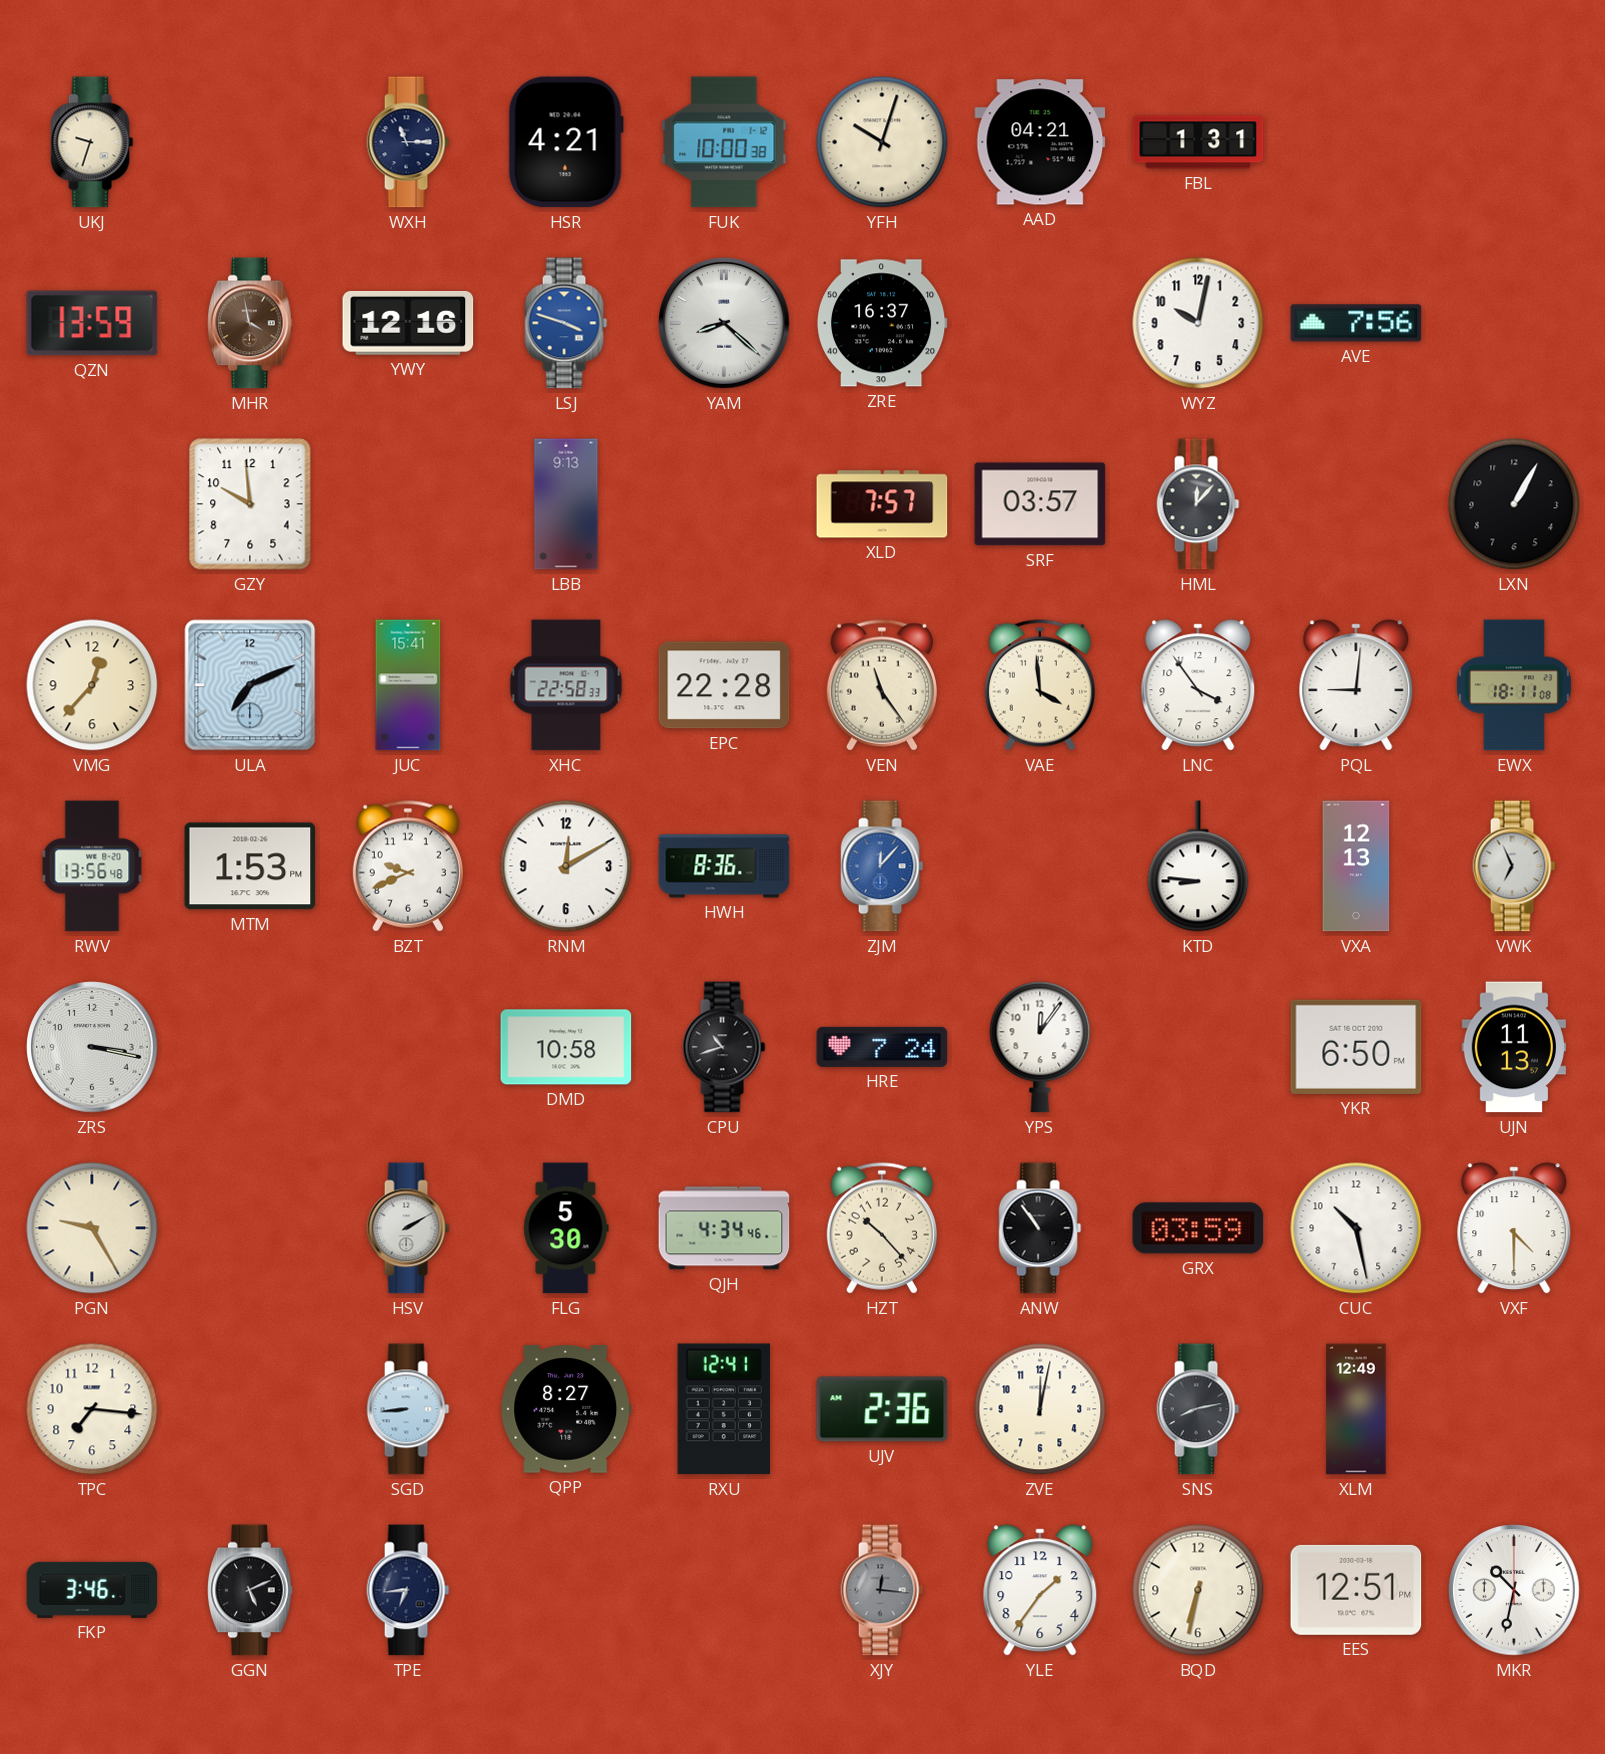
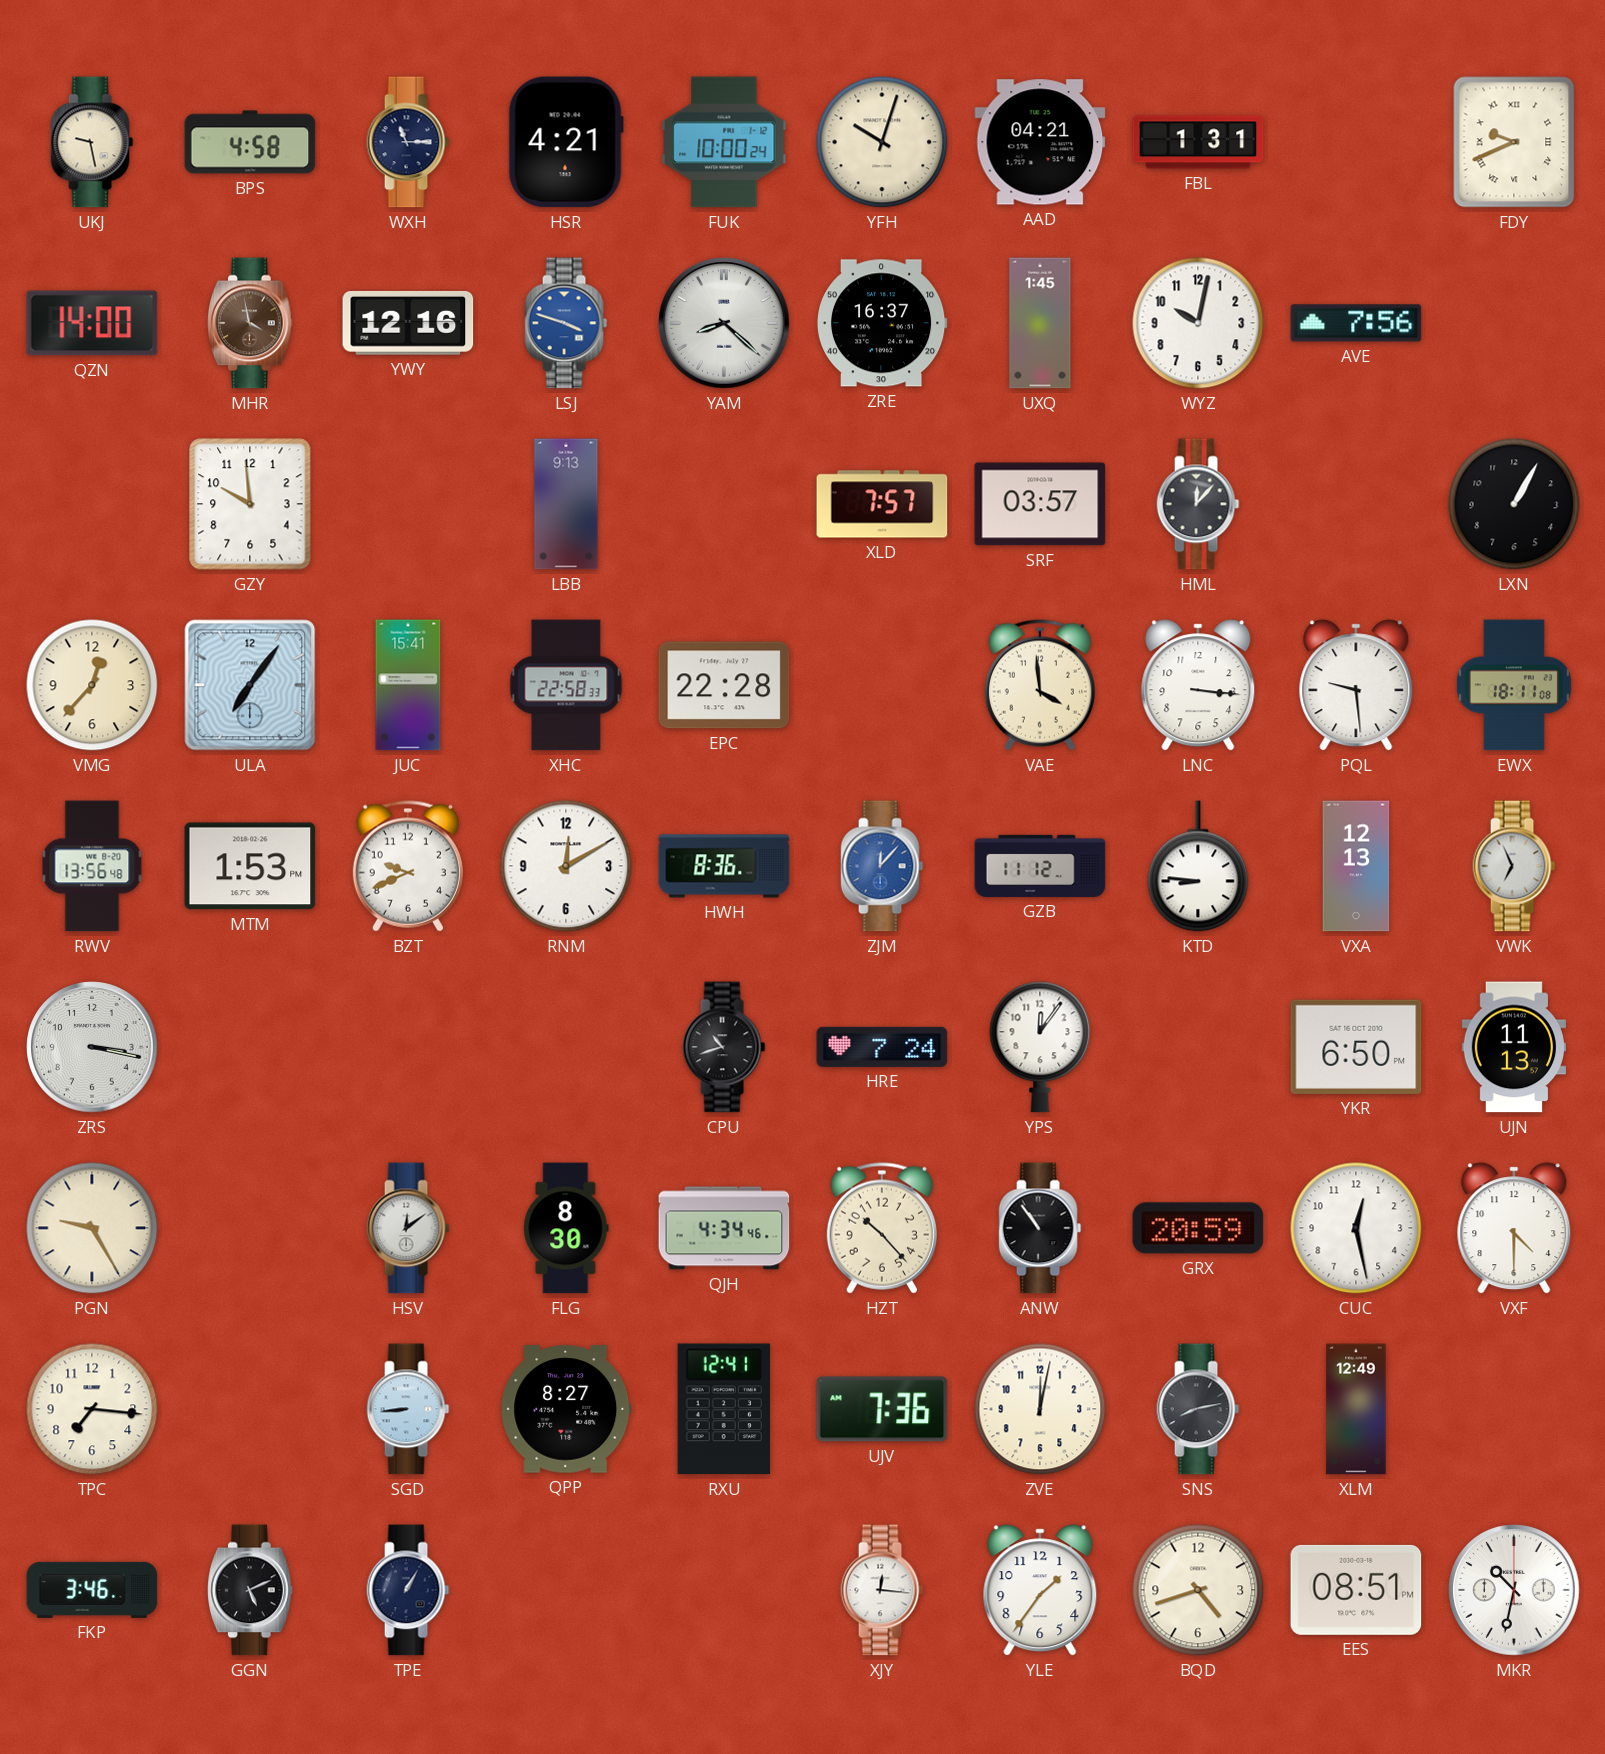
UKJ: 9:33 -> 9:28 (92, 142)
BPS: none -> 4:58 (250, 142)
FUK: 10:00:38 -> 10:00:24 (724, 142)
FDY: none -> 9:41 (1514, 142)
QZN: 13:59 -> 14:00 (92, 323)
UXQ: none -> 1:45 (1040, 323)
ULA: 7:11 -> 7:06 (250, 685)
VEN: 11:24 -> none (882, 685)
LNC: 3:54 -> 3:16 (1198, 685)
PQL: 9:01 -> 9:29 (1356, 685)
GZB: none -> 11:12 (1040, 866)
DMD: 10:58 -> none (566, 1047)
HSV: 2:10 -> 12:09 (408, 1228)
FLG: 5:30 -> 8:30 (566, 1228)
GRX: 03:59 -> 20:59 (1198, 1228)
CUC: 10:28 -> 12:28 (1356, 1228)
UJV: 2:36 -> 7:36 (882, 1409)
TPE: 6:44 -> 1:05 (408, 1590)
XJY dial: grey -> white (882, 1590)
BQD: 6:32 -> 4:42 (1198, 1590)
EES: 12:51 -> 08:51 (1356, 1590)
